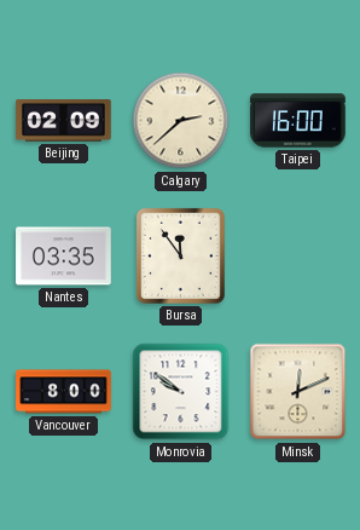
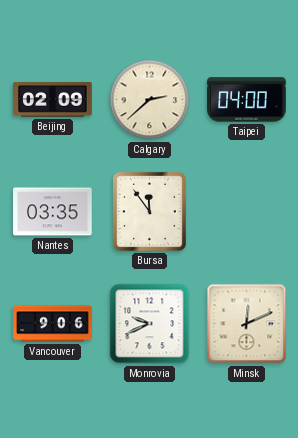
Taipei: 16:00 -> 04:00 (247, 100)
Vancouver: 8:00 -> 9:06 (53, 324)
Monrovia: 9:51 -> 9:41 (150, 324)
